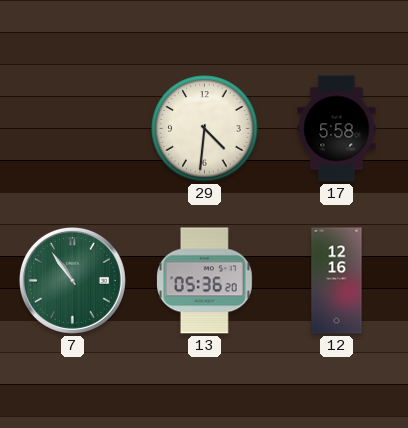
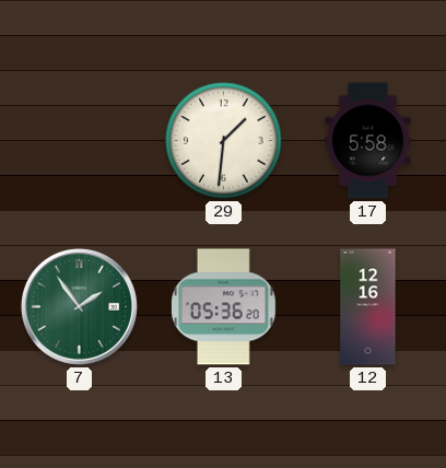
29: 4:31 -> 1:31 (224, 141)
7: 10:54 -> 1:54 (79, 306)
